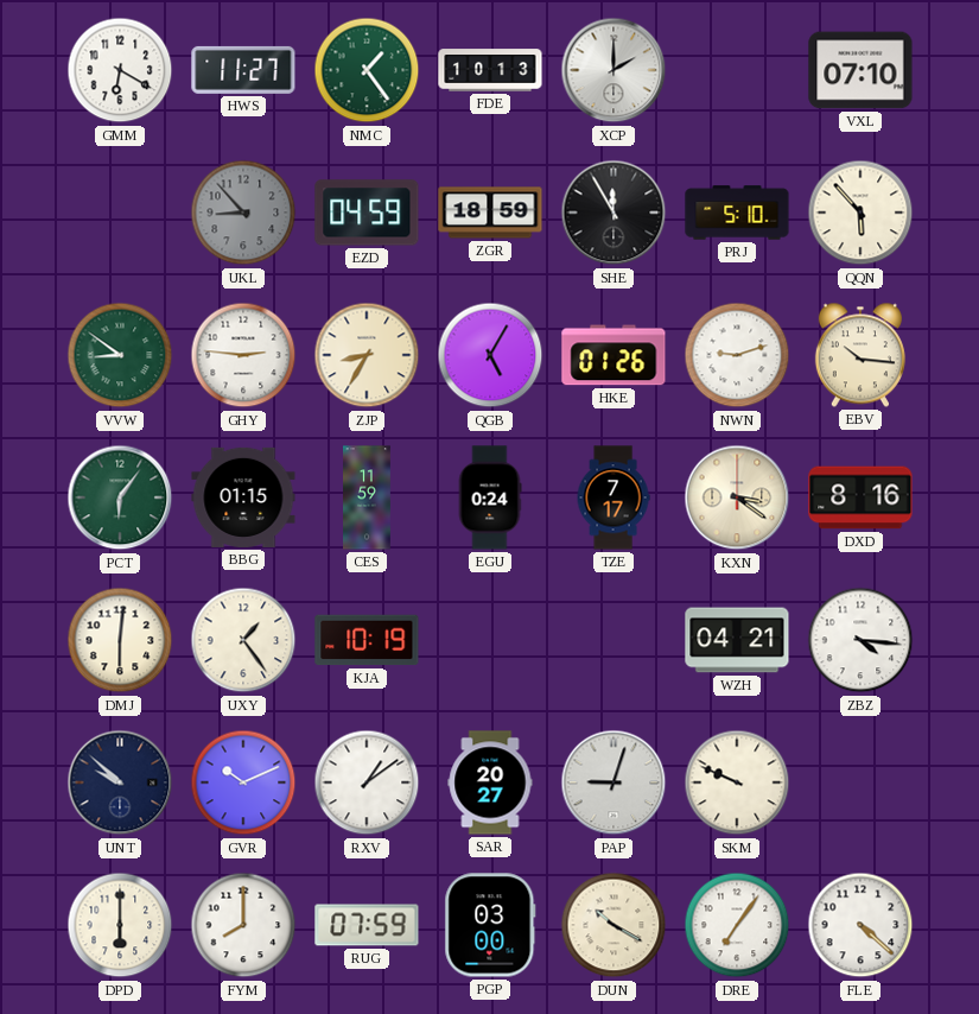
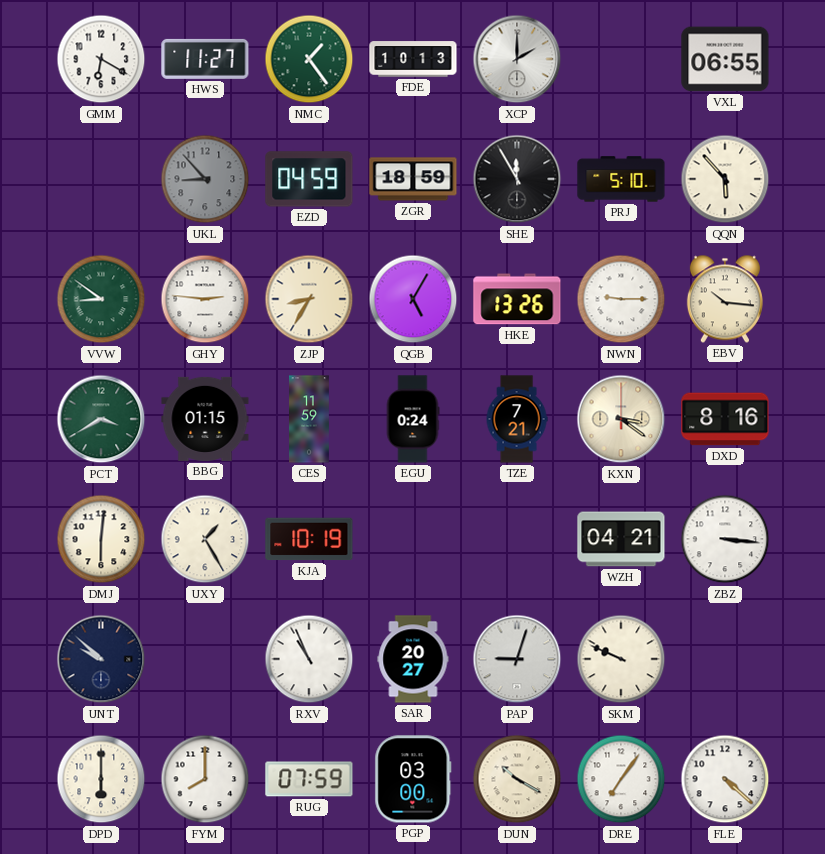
VXL: 07:10 -> 06:55 (725, 59)
HKE: 01:26 -> 13:26 (517, 299)
NWN: 9:12 -> 9:15 (621, 299)
PCT: 6:06 -> 3:40 (101, 419)
TZE: 7:17 -> 7:21 (517, 419)
UXY: 1:24 -> 1:25 (205, 539)
ZBZ: 4:16 -> 3:16 (725, 539)
GVR: 10:11 -> none (243, 782)
RXV: 1:09 -> 10:56 (309, 659)
